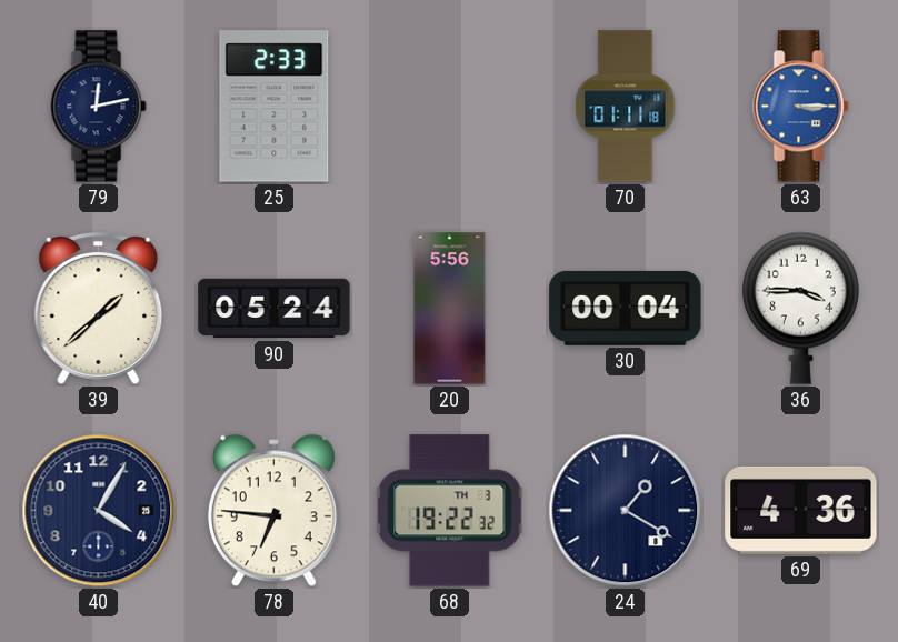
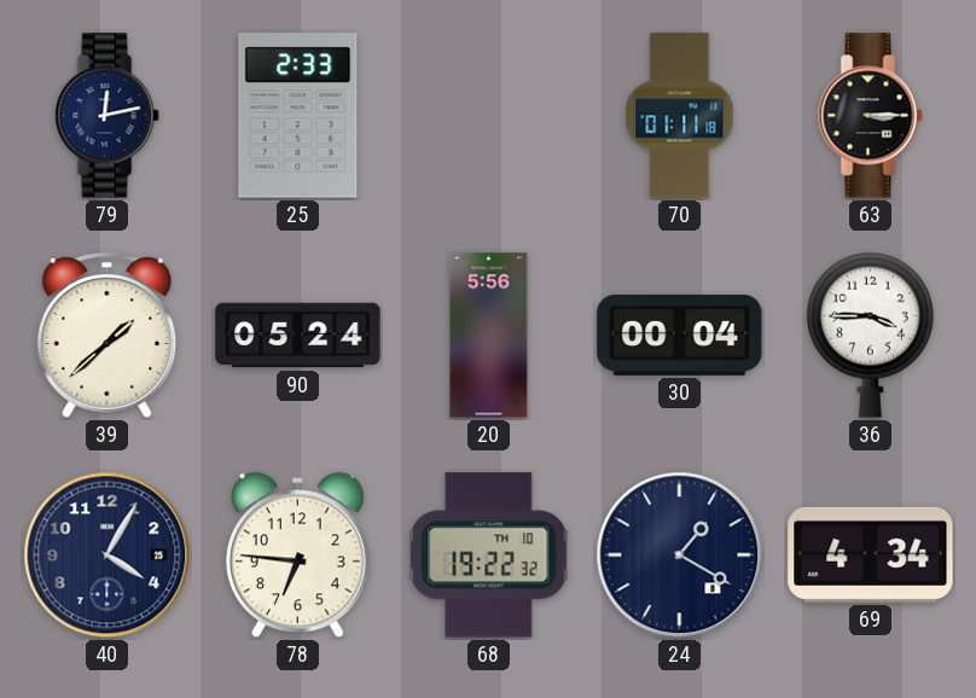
63 dial: blue -> black (871, 116)
68 date: TH 3 -> TH 10 (489, 556)
69: 4:36 -> 4:34 (871, 554)
